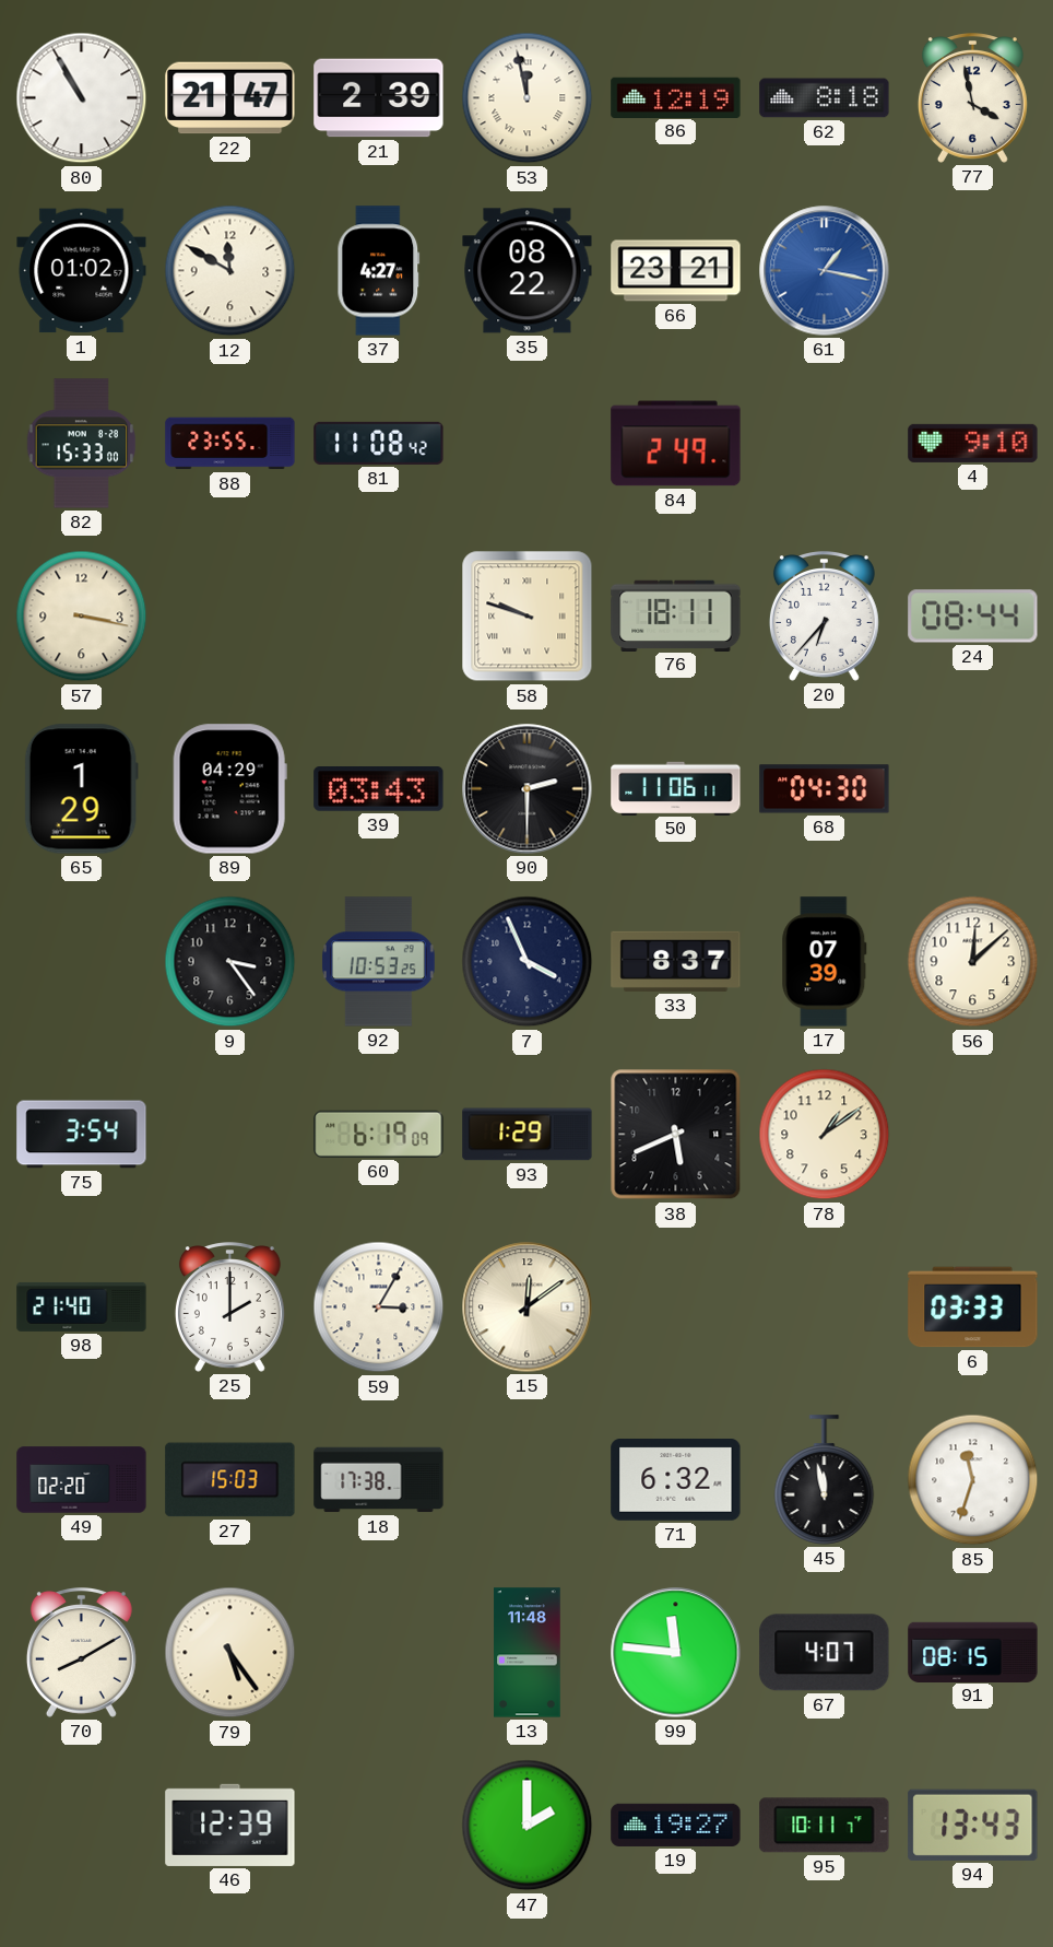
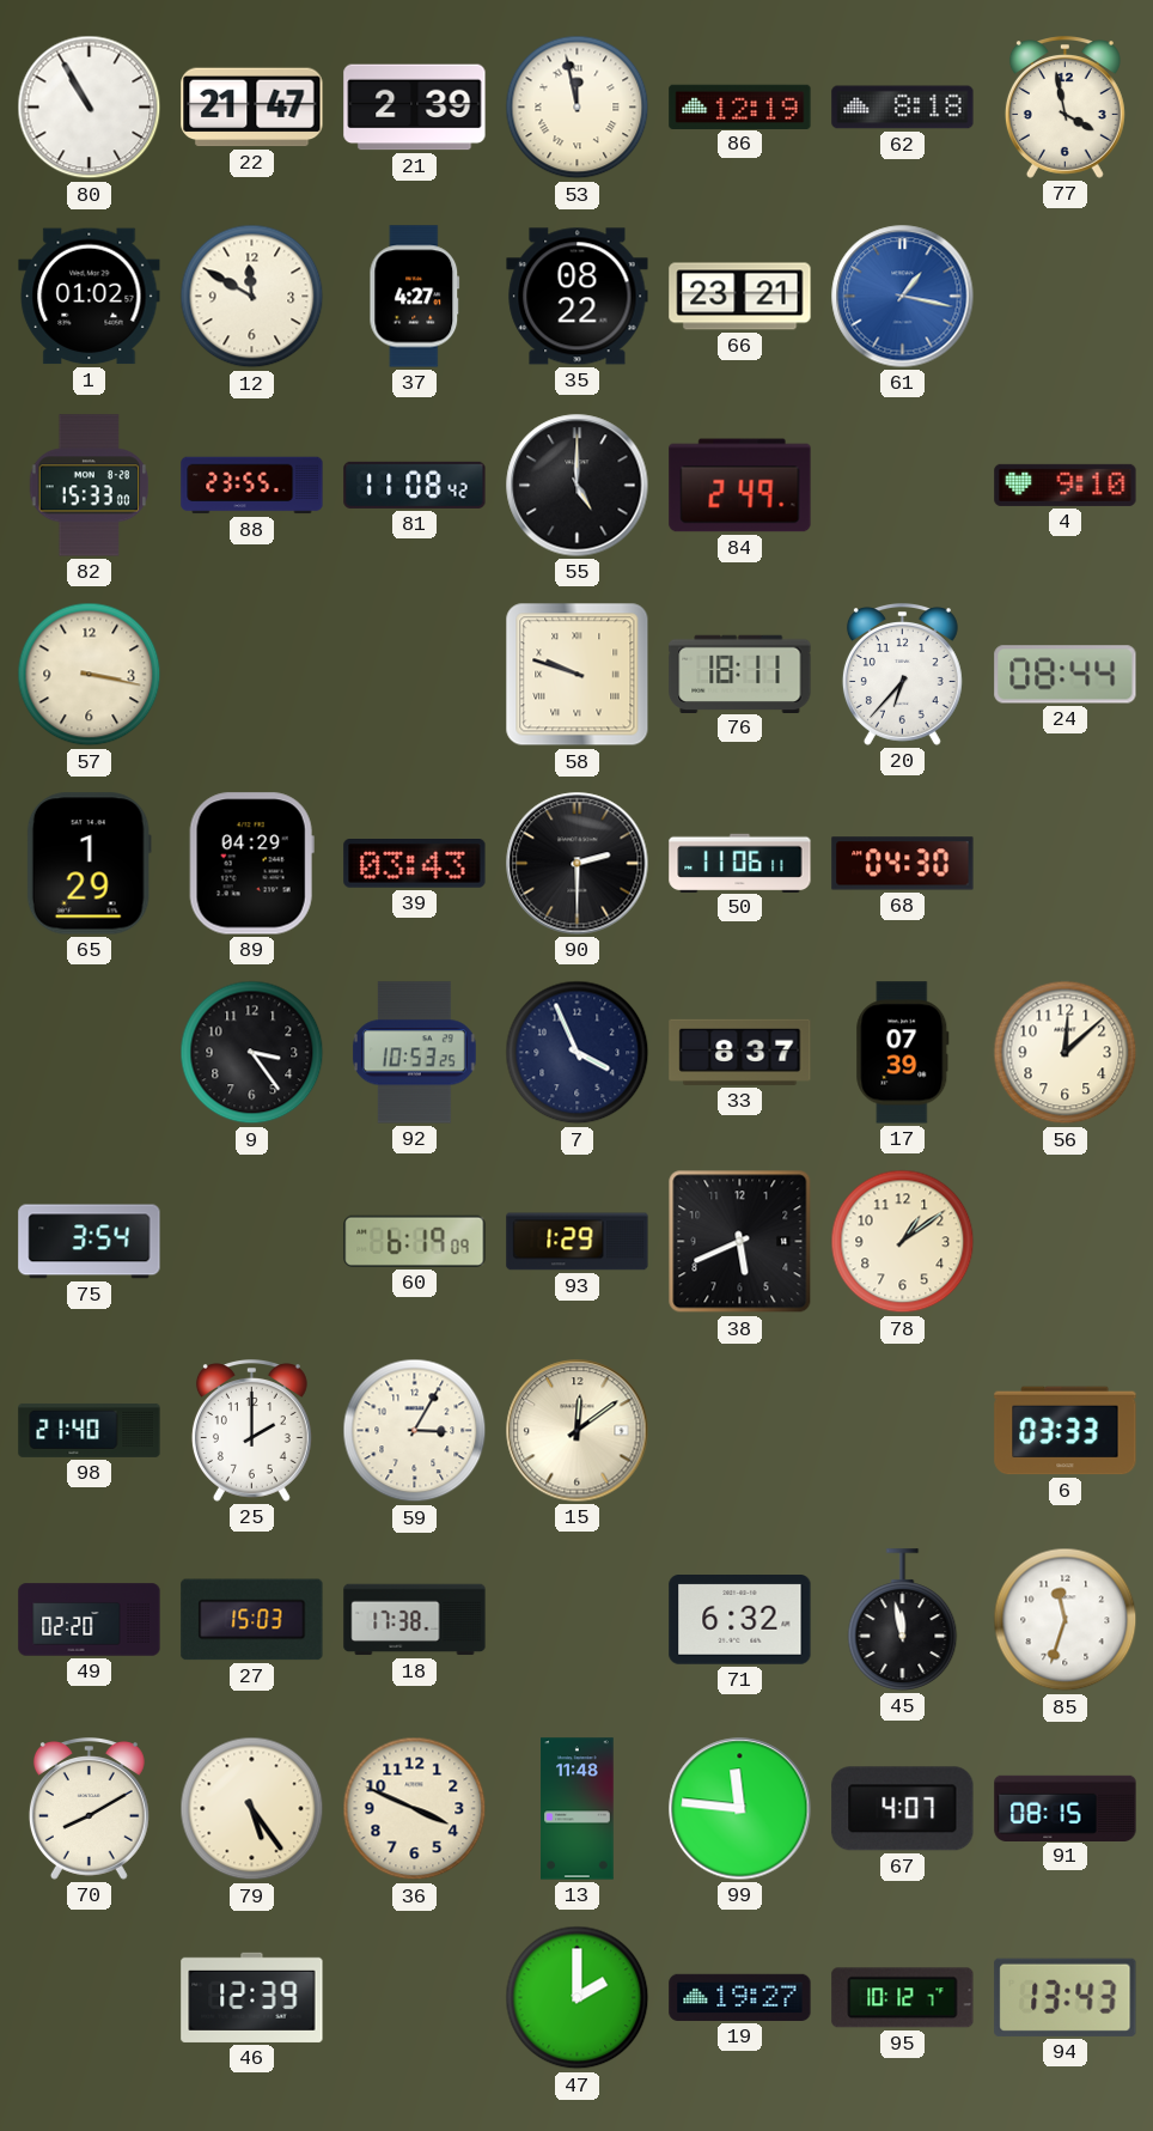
55: none -> 5:00 (578, 486)
36: none -> 3:49 (415, 1809)
95: 10:11 -> 10:12 (903, 1998)
